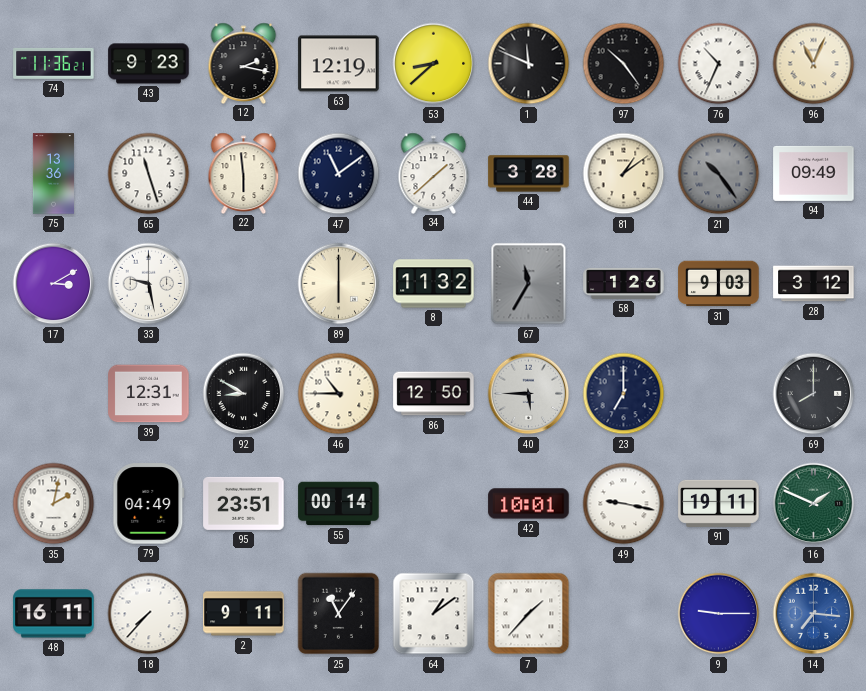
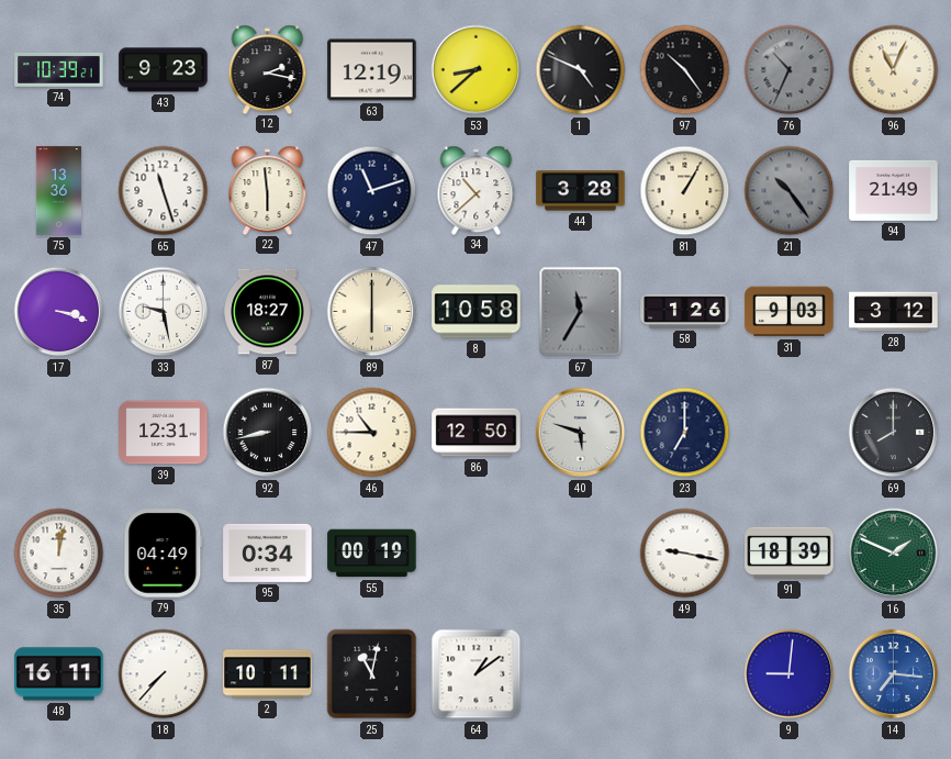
74: 11:36 -> 10:39 (59, 69)
1: 11:49 -> 4:49 (581, 70)
76 dial: white -> grey (790, 70)
47: 11:09 -> 11:12 (372, 191)
34: 1:38 -> 10:38 (477, 190)
81: 1:09 -> 1:05 (685, 191)
94: 09:49 -> 21:49 (894, 190)
17: 3:10 -> 3:18 (59, 312)
87: none -> 18:27 (268, 312)
8: 11:32 -> 10:58 (477, 312)
92: 8:50 -> 8:43 (268, 433)
40: 5:45 -> 5:48 (581, 433)
35: 2:02 -> 12:02 (59, 554)
95: 23:51 -> 0:34 (268, 552)
55: 00:14 -> 00:19 (372, 554)
42: 10:01 -> none (529, 504)
91: 19:11 -> 18:39 (790, 552)
2: 9:11 -> 10:11 (268, 674)
25: 11:06 -> 11:02 (372, 674)
7: 1:37 -> none (529, 614)
9: 9:15 -> 9:01 (790, 674)
